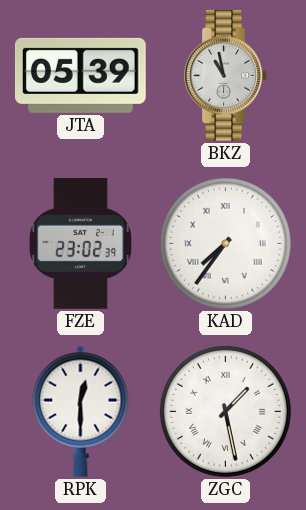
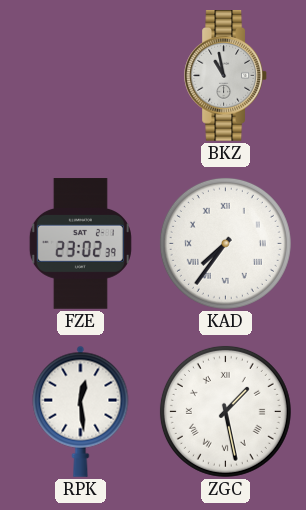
JTA: 05:39 -> none (80, 75)
RPK: 12:30 -> 12:29 (81, 411)
